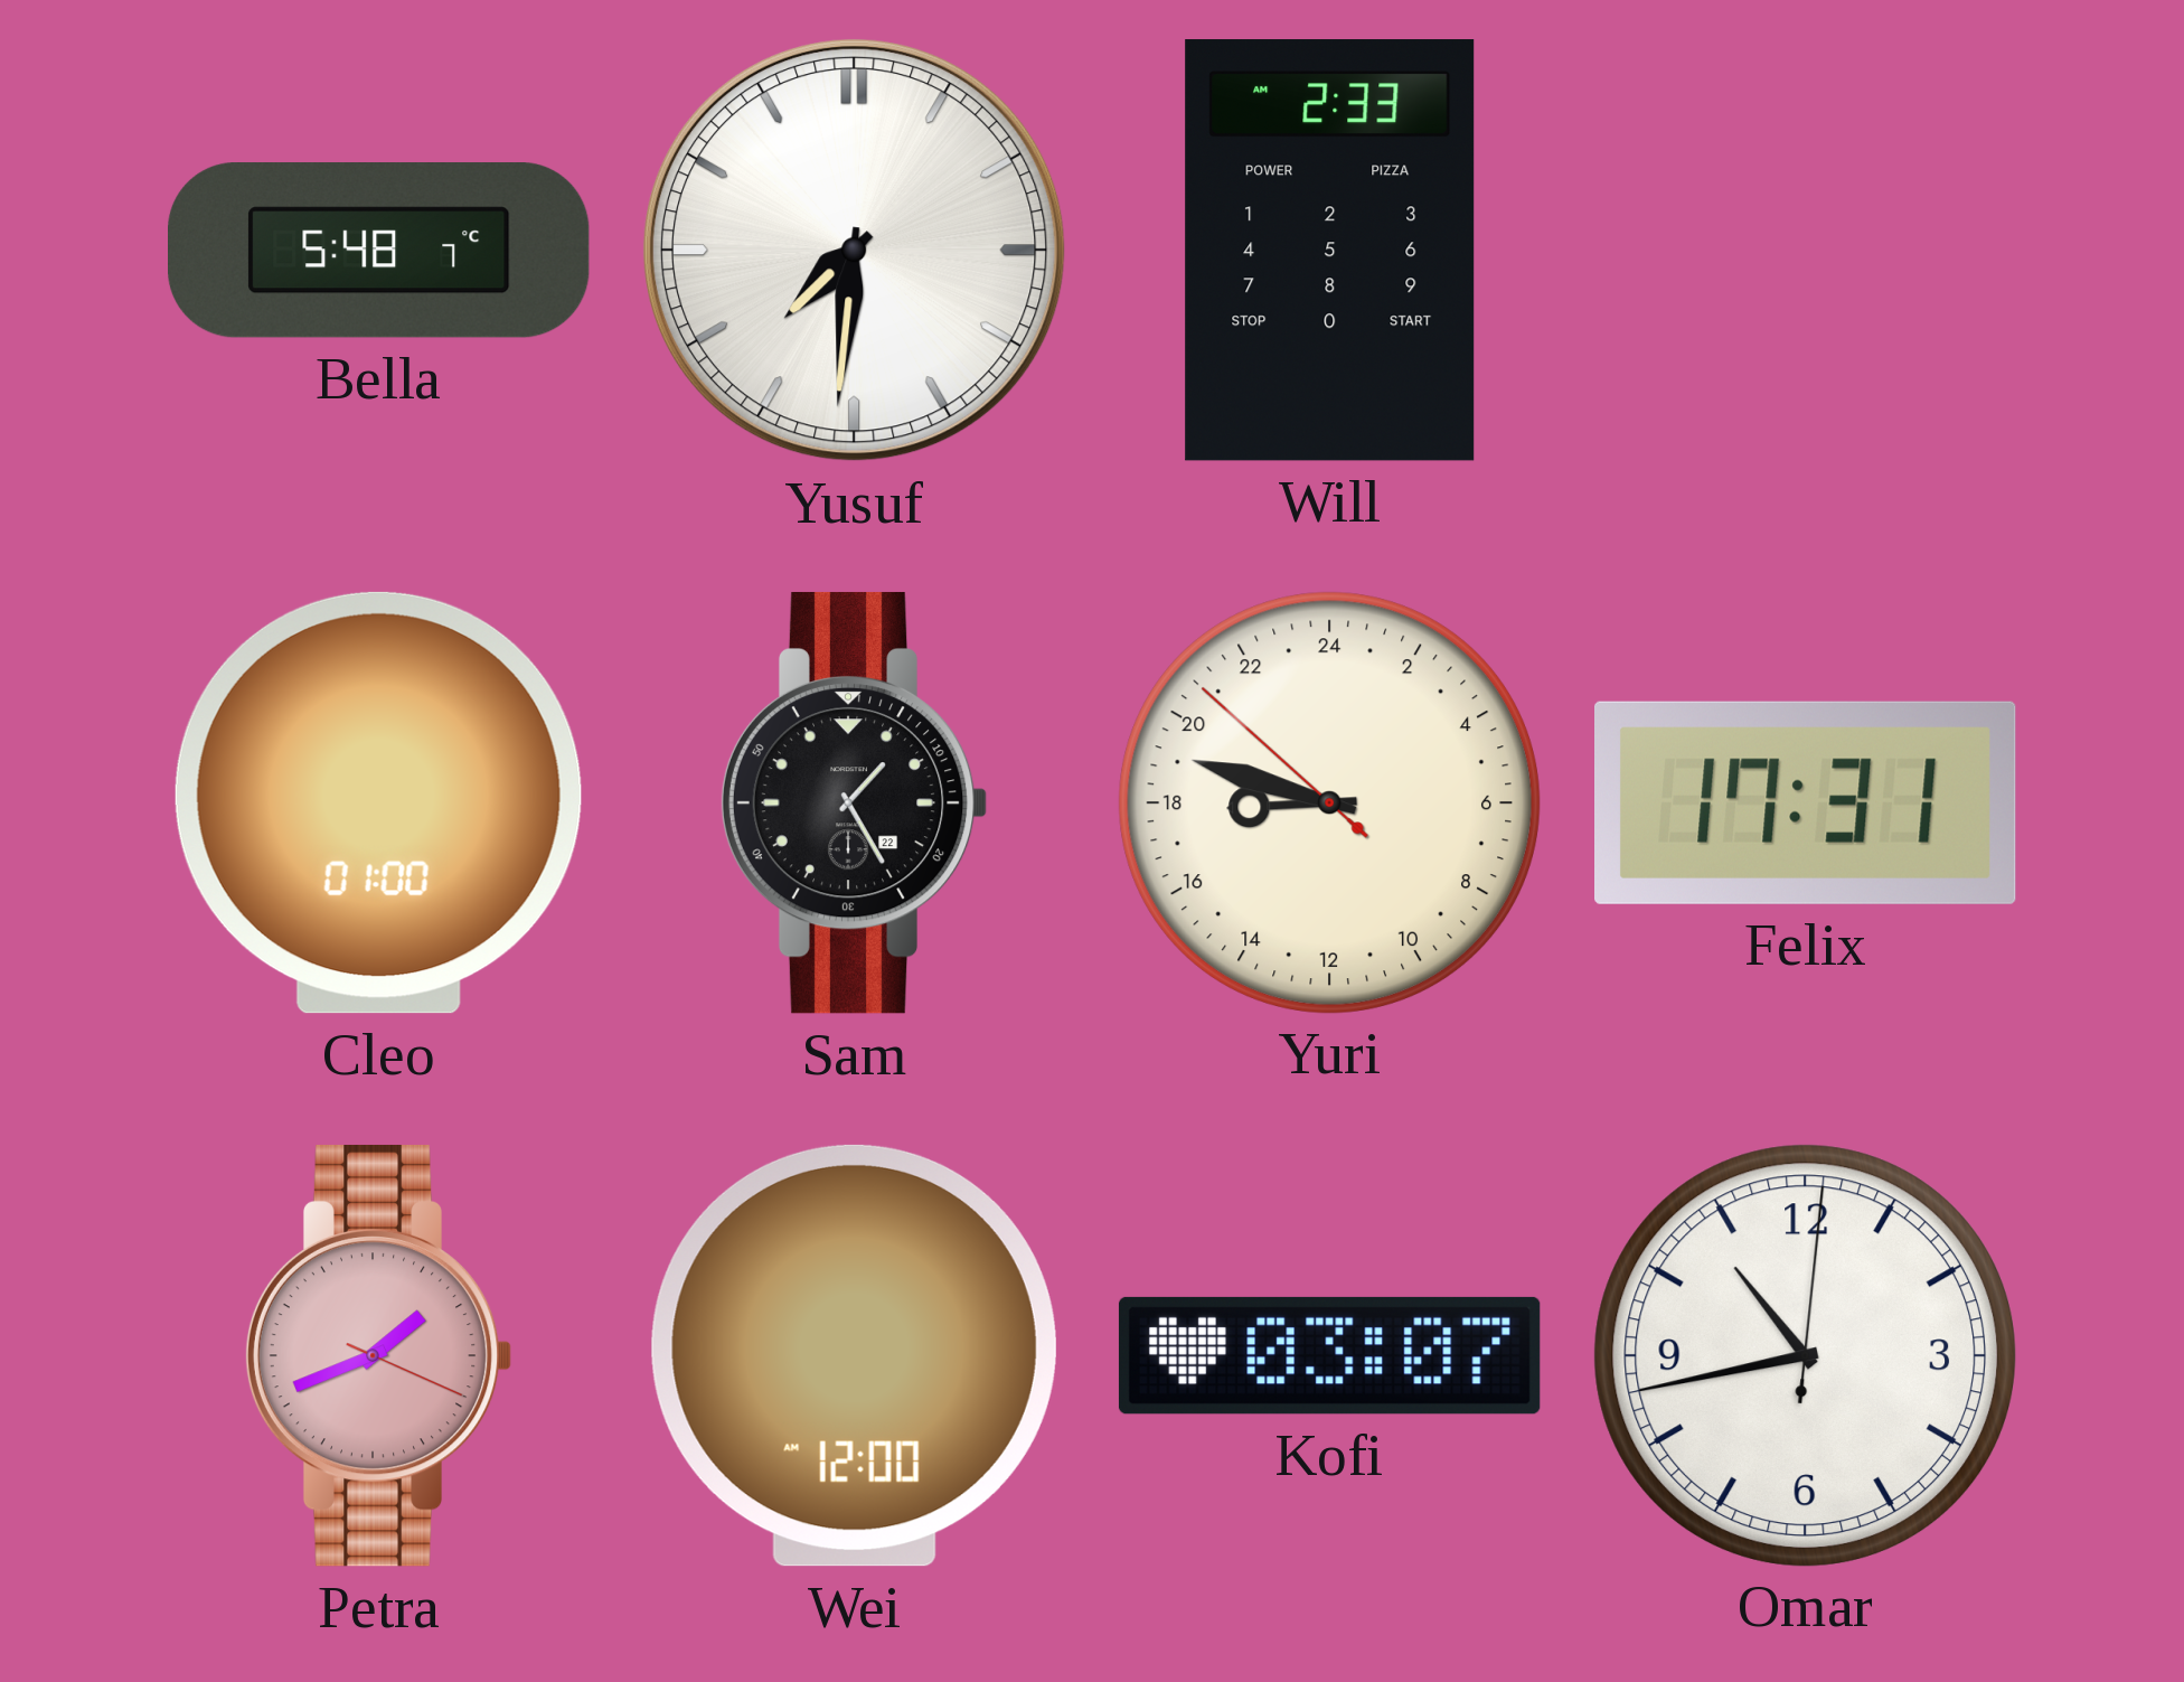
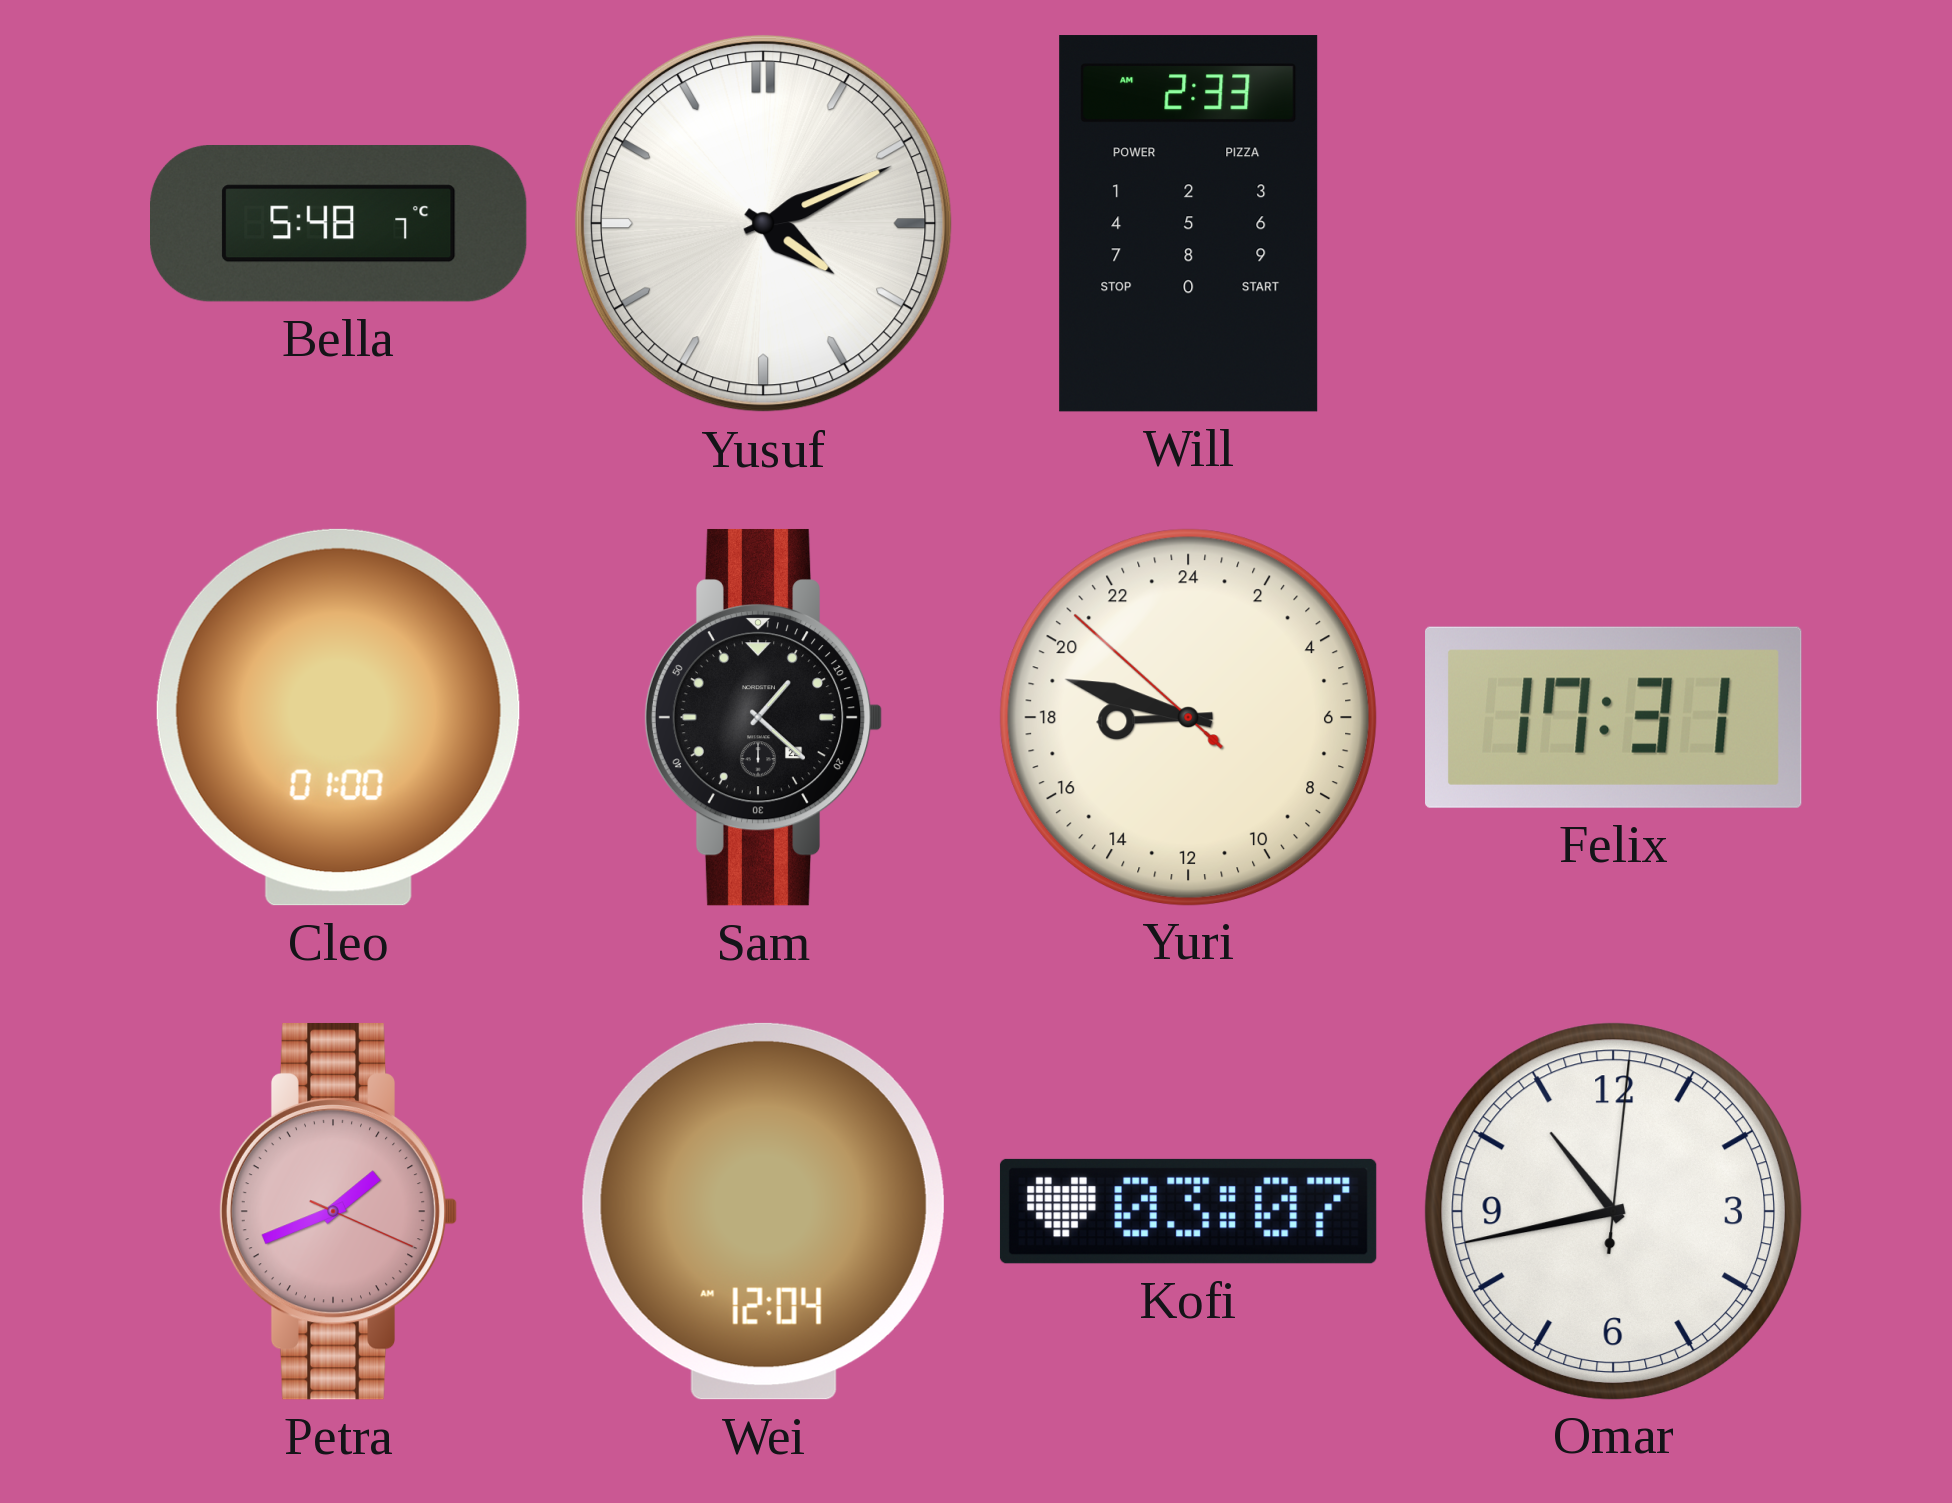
Yusuf: 7:31 -> 4:11 (764, 224)
Sam: 1:25 -> 1:22 (763, 717)
Wei: 12:00 -> 12:04 (763, 1211)
